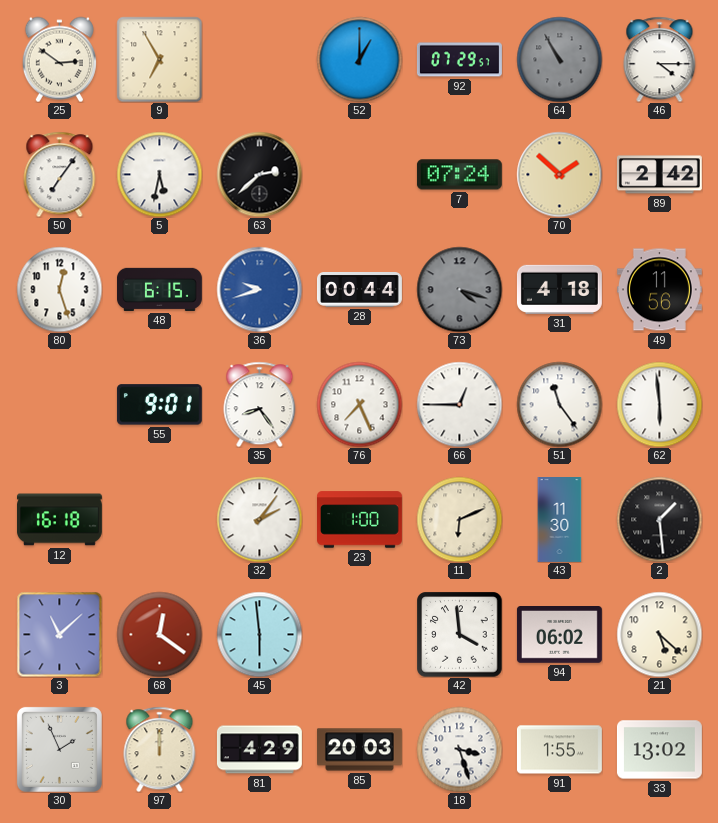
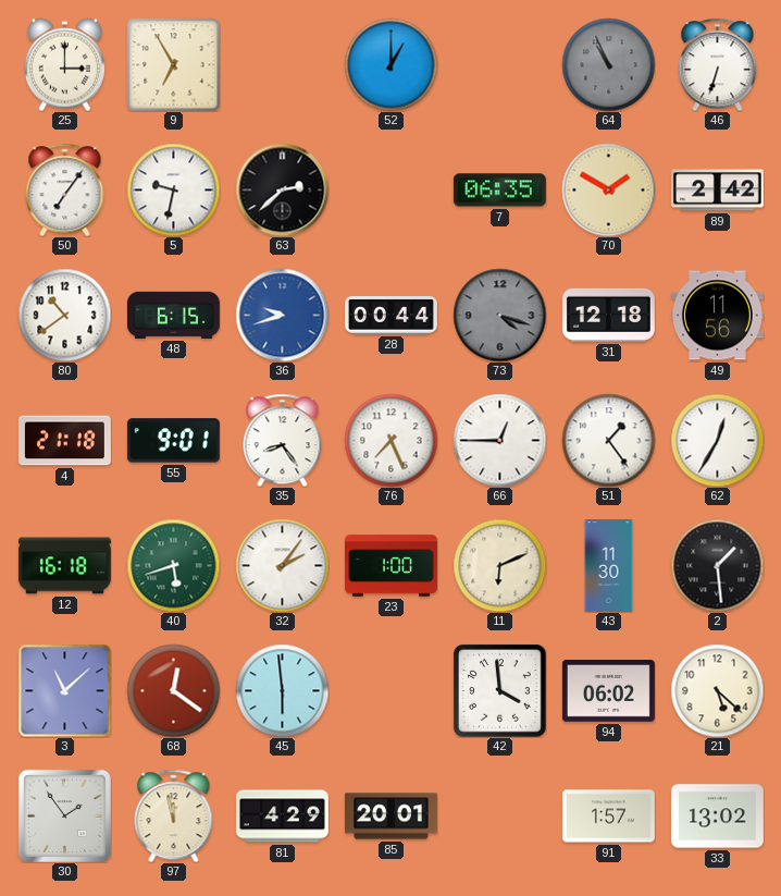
25: 2:51 -> 3:00 (64, 64)
92: 07:29 -> none (459, 60)
64: 10:55 -> 10:56 (608, 64)
46: 4:15 -> 6:33 (718, 64)
5: 5:32 -> 9:32 (173, 189)
7: 07:24 -> 06:35 (499, 191)
70: 1:52 -> 1:50 (608, 189)
80: 12:27 -> 10:39 (64, 315)
31: 4:18 -> 12:18 (608, 315)
4: none -> 21:18 (64, 441)
51: 11:24 -> 1:24 (608, 440)
62: 5:59 -> 12:35 (717, 440)
40: none -> 5:42 (173, 565)
30: 1:56 -> 1:54 (64, 815)
97: 12:00 -> 11:58 (174, 815)
85: 20:03 -> 20:01 (390, 817)
18: 3:27 -> none (459, 749)
91: 1:55 -> 1:57 (608, 817)
